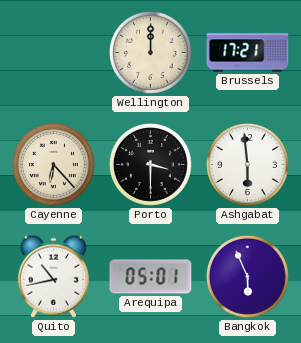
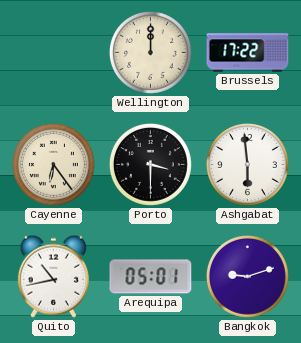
Brussels: 17:21 -> 17:22 (248, 53)
Cayenne: 6:23 -> 6:24 (53, 164)
Bangkok: 5:56 -> 9:12 (247, 276)
